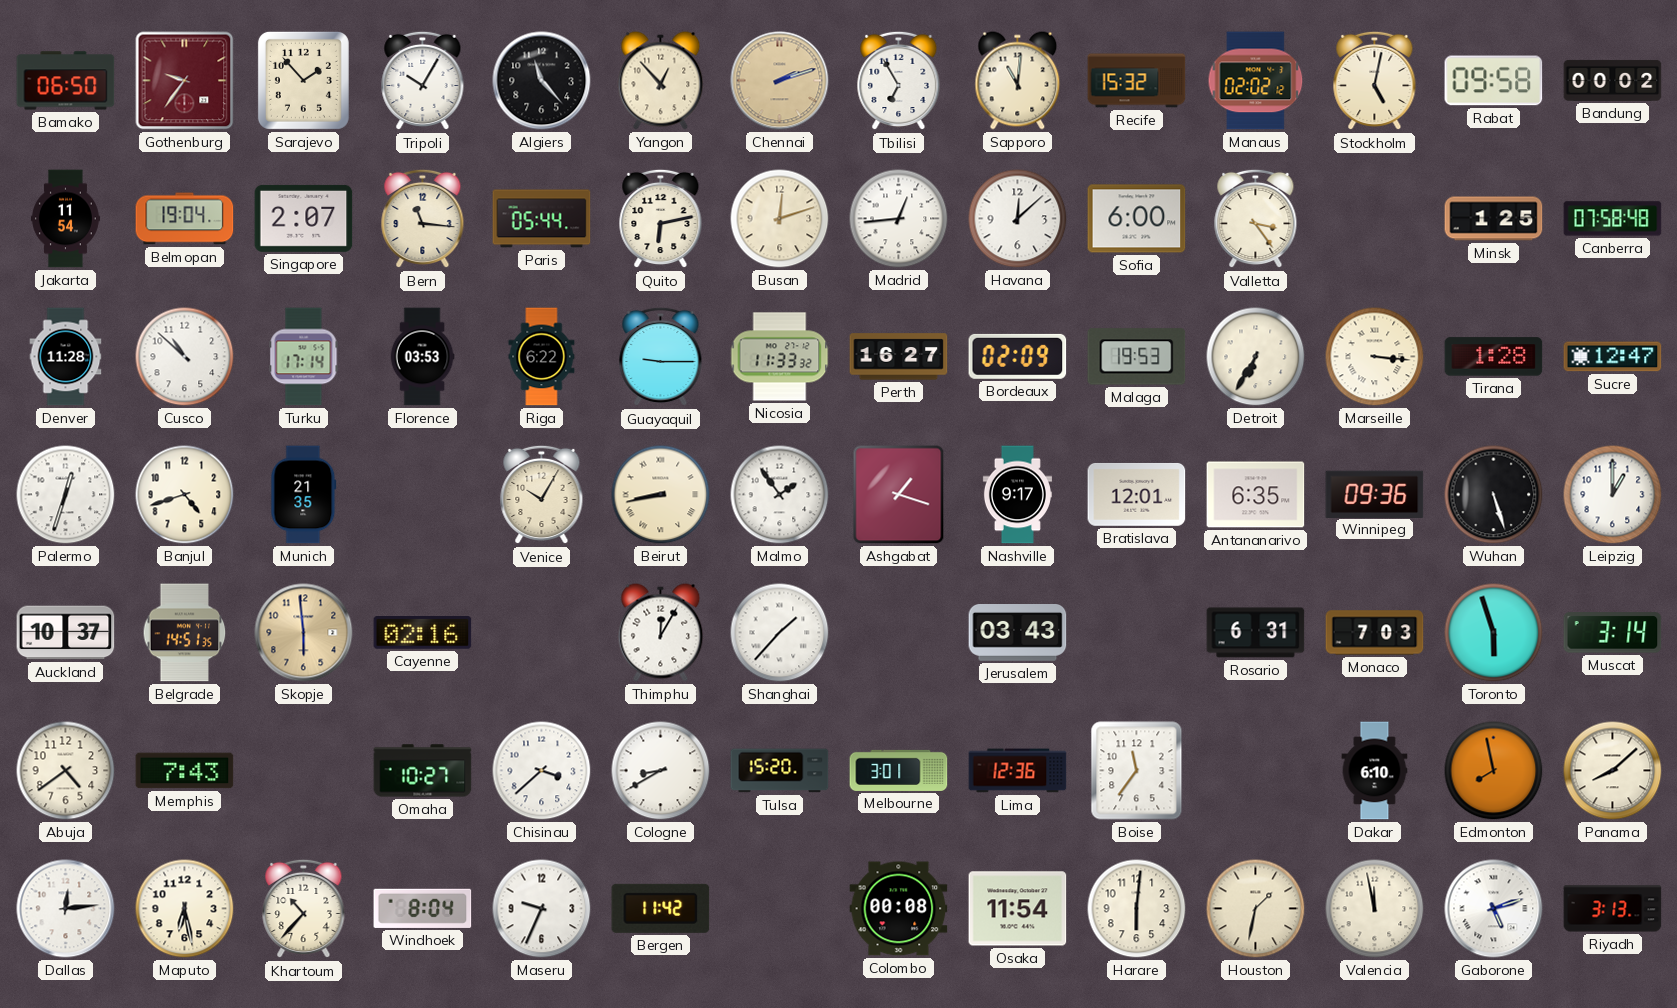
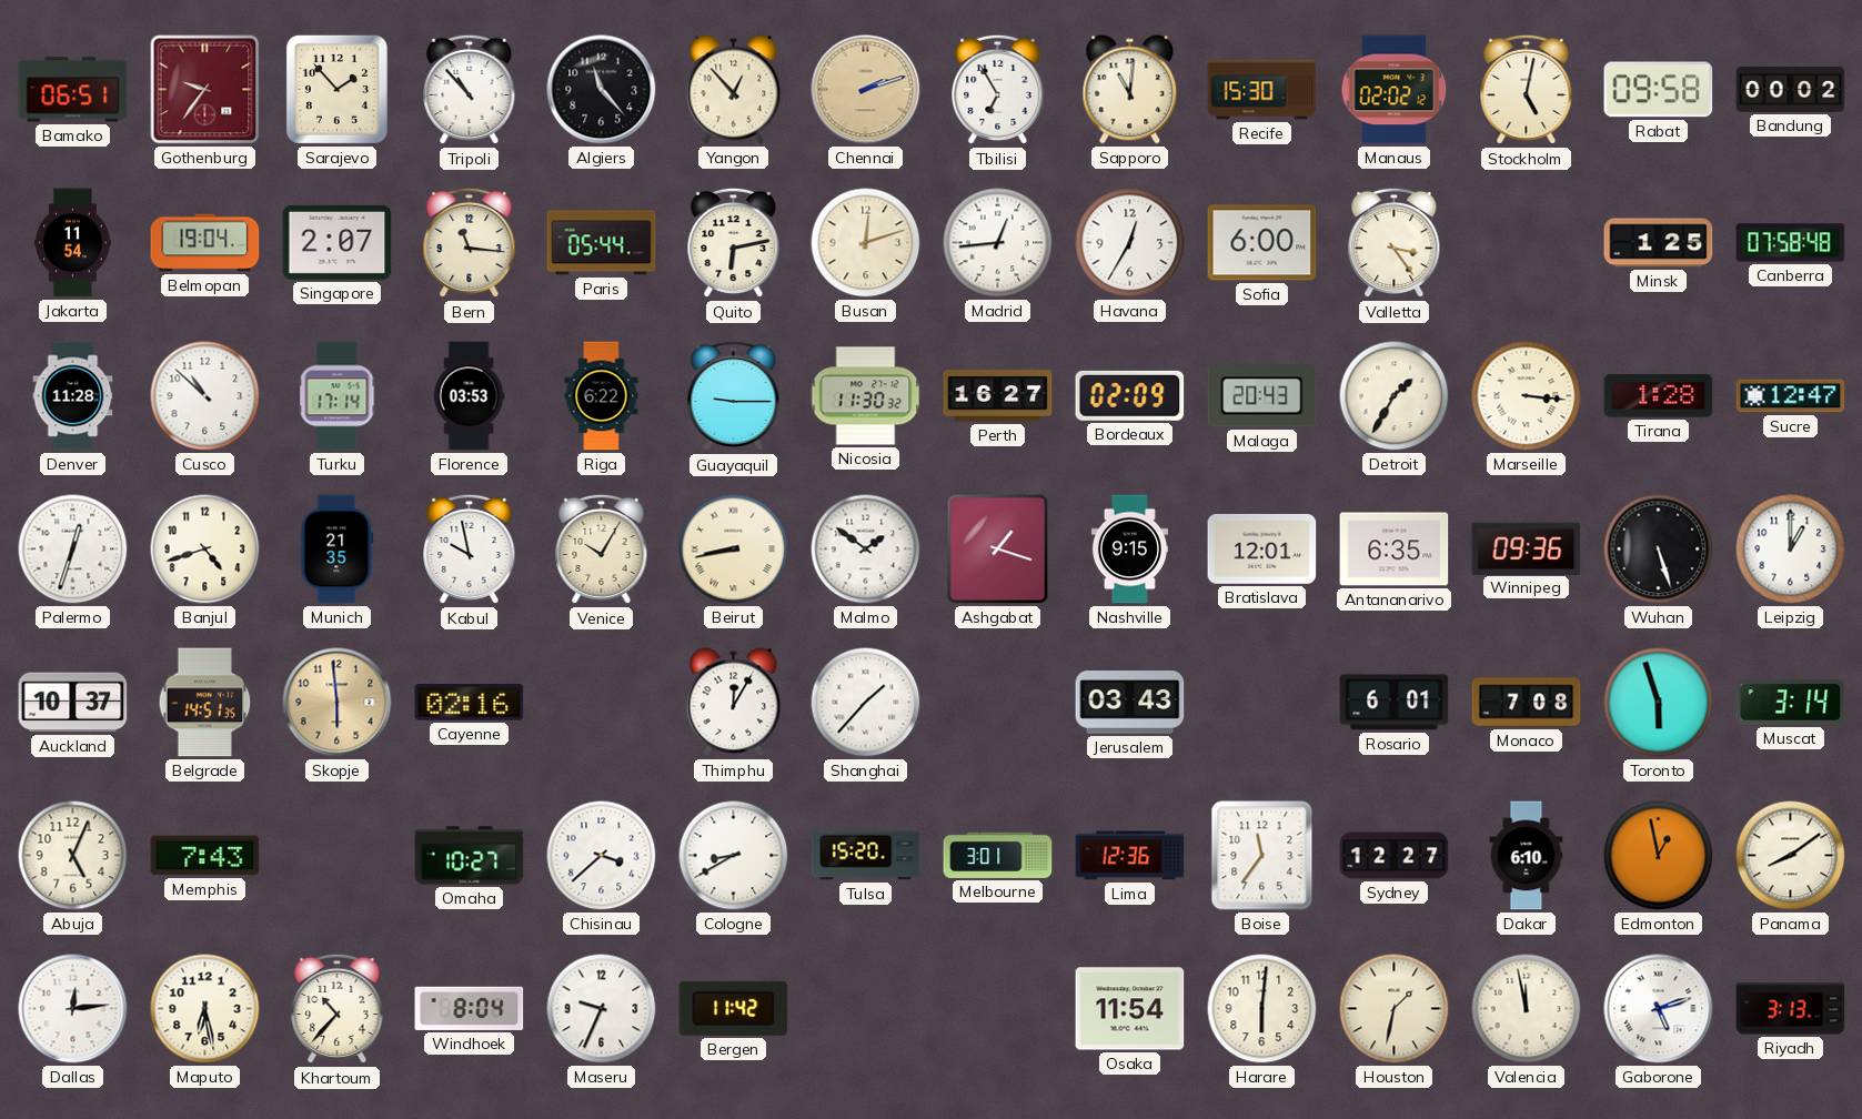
Bamako: 06:50 -> 06:51 (73, 90)
Tripoli: 10:05 -> 10:53 (470, 90)
Recife: 15:32 -> 15:30 (1262, 90)
Havana: 12:08 -> 12:35 (1130, 243)
Nicosia: 11:33 -> 11:30 (866, 396)
Malaga: 19:53 -> 20:43 (1262, 396)
Detroit: 6:35 -> 1:35 (1395, 396)
Kabul: none -> 9:58 (470, 550)
Malmo: 1:54 -> 1:51 (866, 550)
Nashville: 9:17 -> 9:15 (1129, 550)
Rosario: 6:31 -> 6:01 (1395, 703)
Monaco: 7:03 -> 7:08 (1527, 703)
Abuja: 4:39 -> 5:04 (73, 856)
Sydney: none -> 12:27 (1395, 856)
Edmonton: 7:58 -> 12:58 (1659, 856)
Panama: 8:08 -> 8:09 (1791, 856)
Colombo: 00:08 -> none (899, 909)
